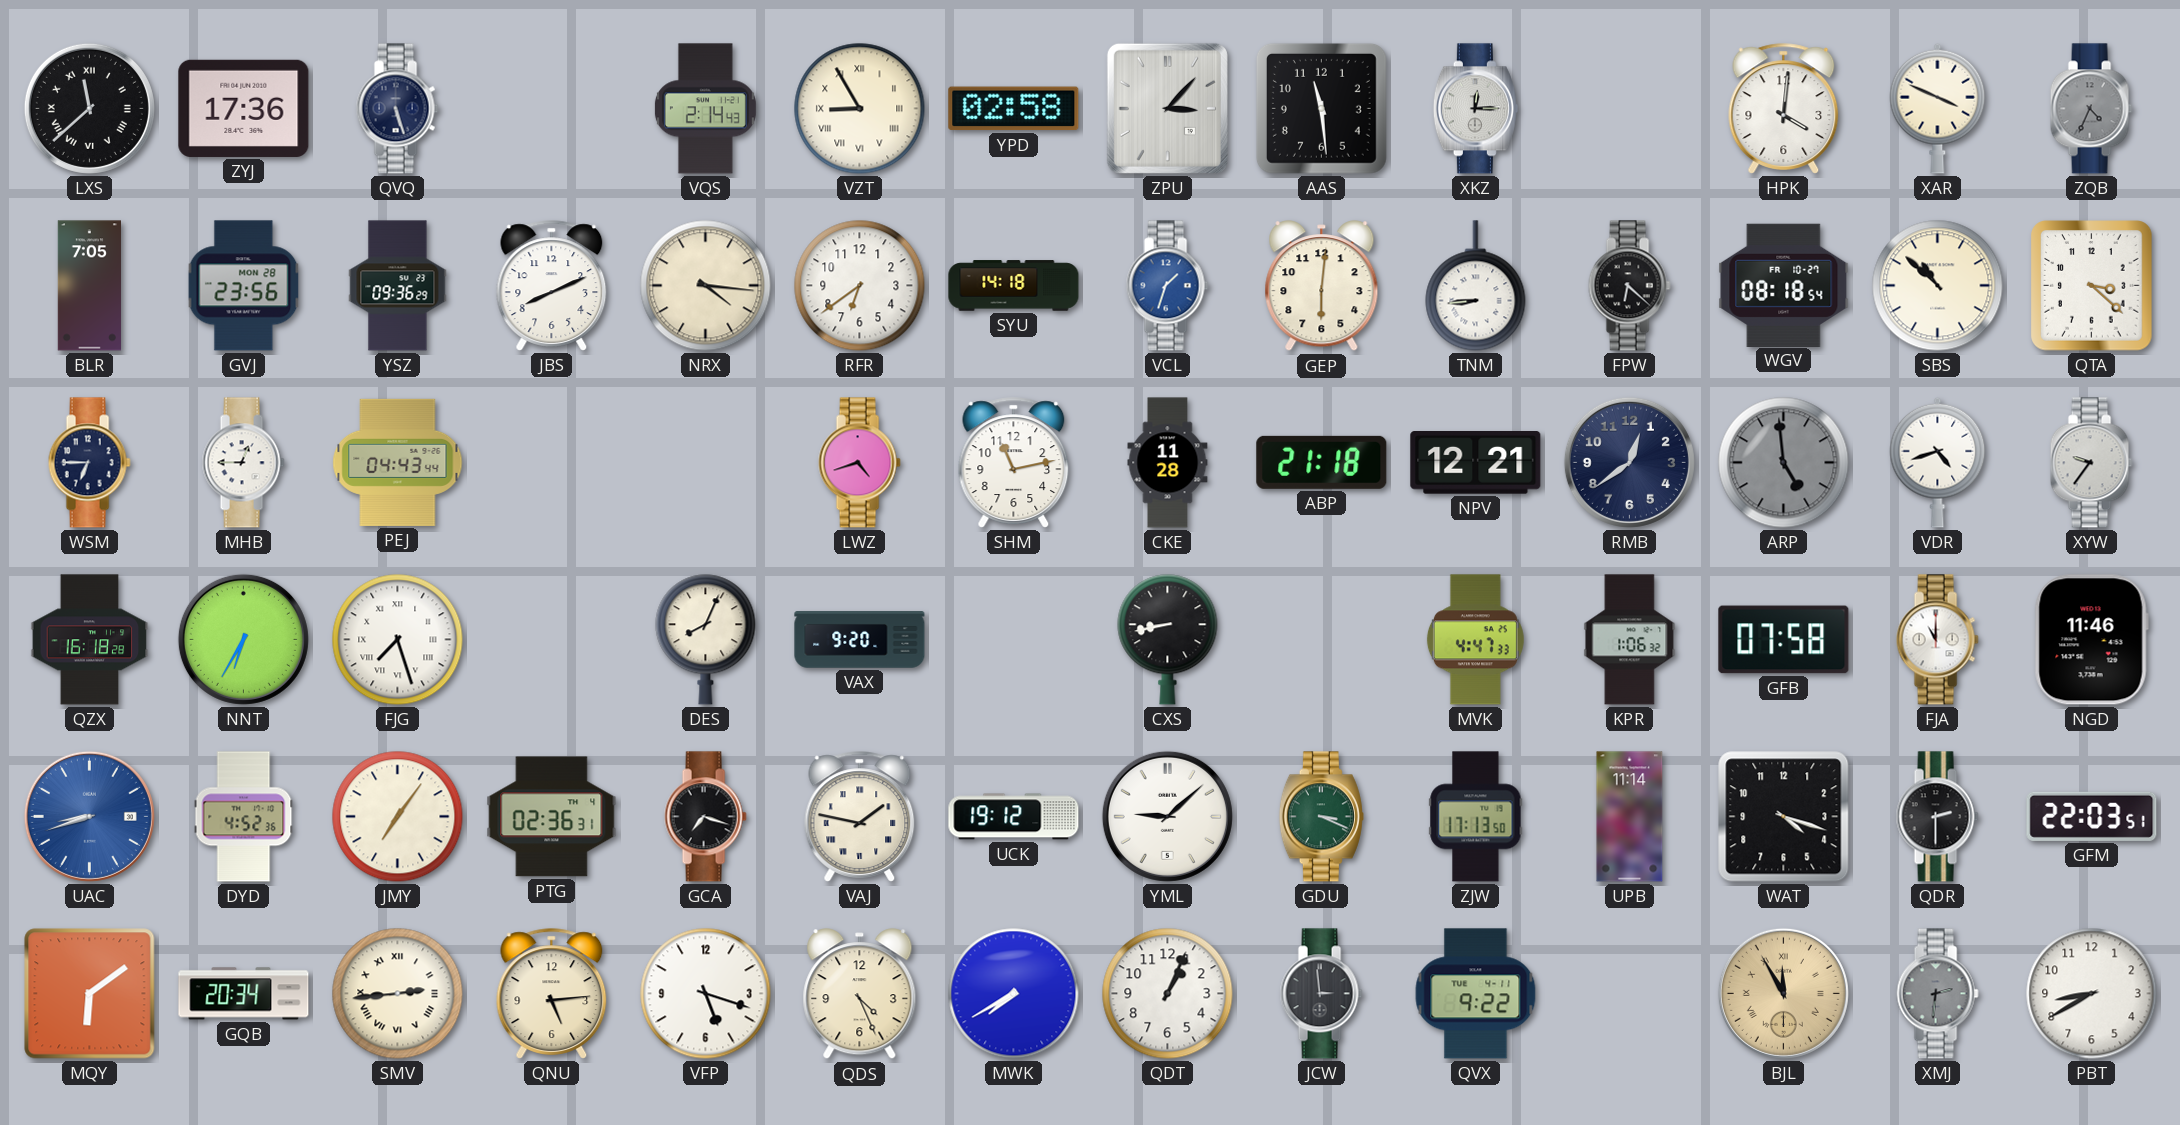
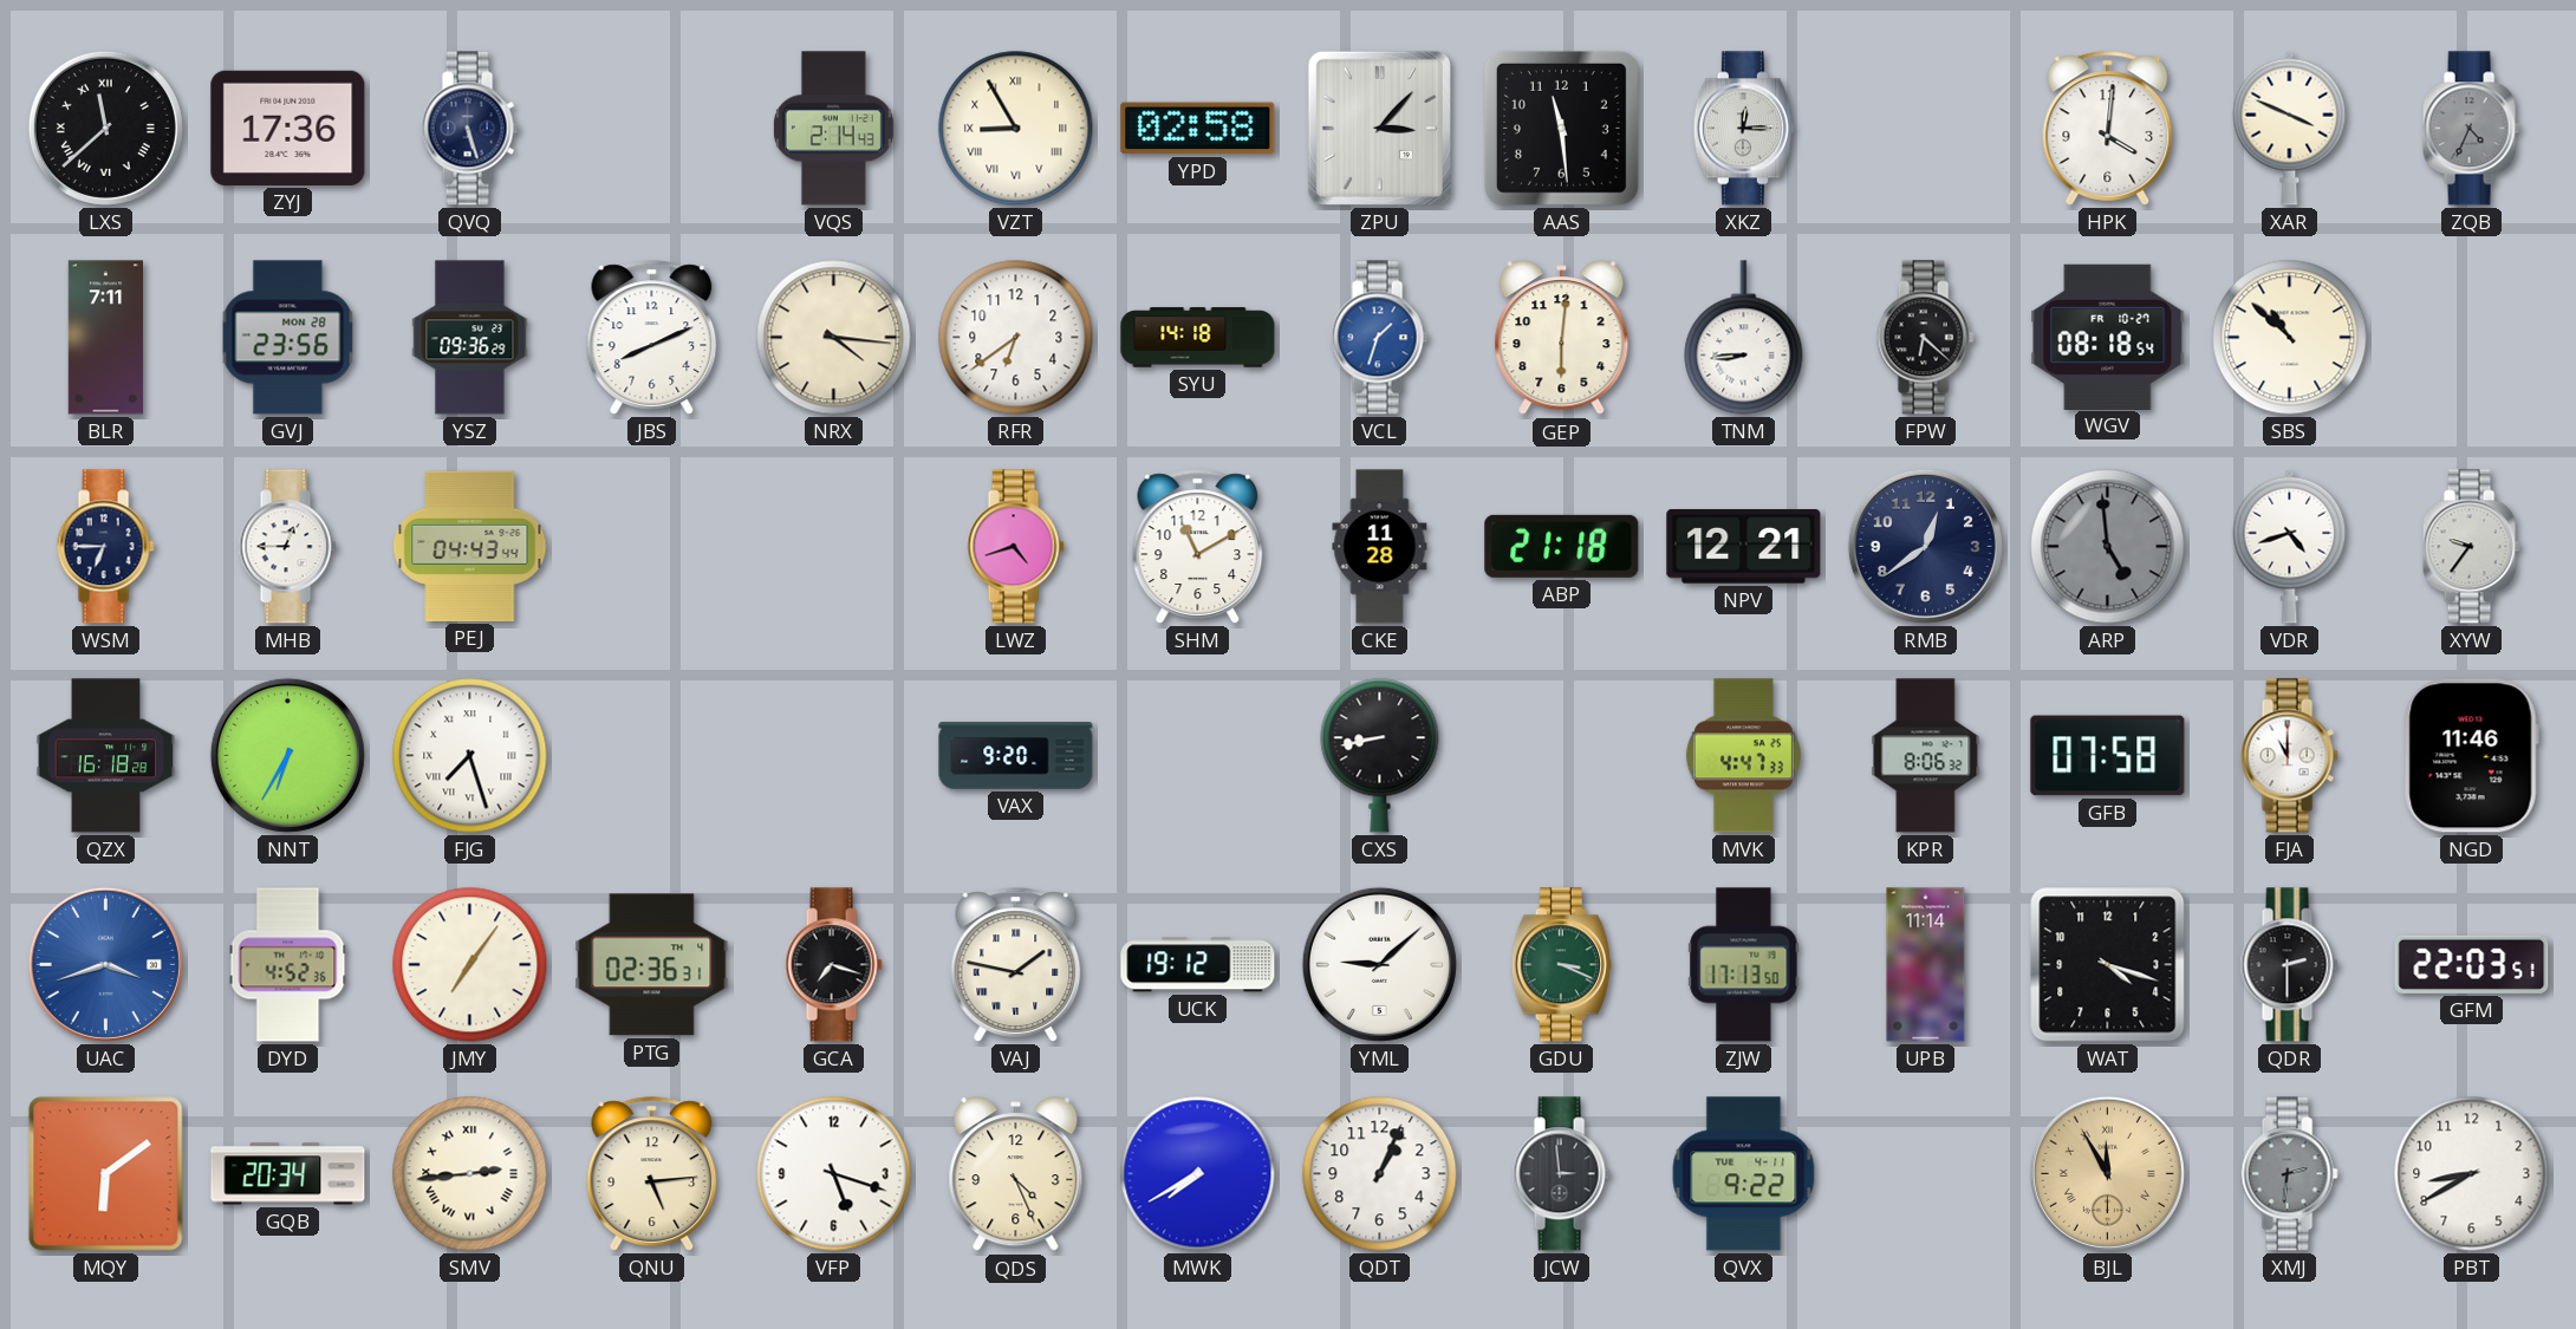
BLR: 7:05 -> 7:11 (105, 338)
QTA: 3:22 -> none (2092, 286)
SHM: 11:13 -> 11:10 (1198, 547)
DES: 8:04 -> none (706, 640)
KPR: 1:06 -> 8:06 (1926, 756)
UAC: 8:42 -> 3:42 (105, 964)
